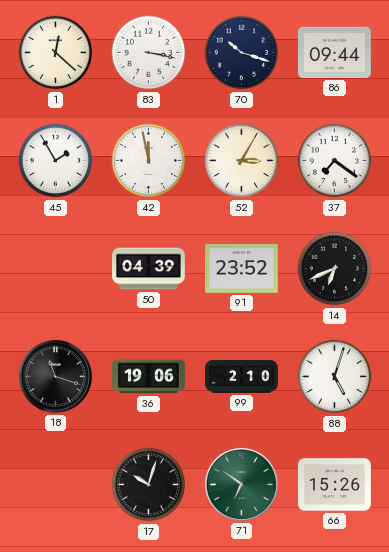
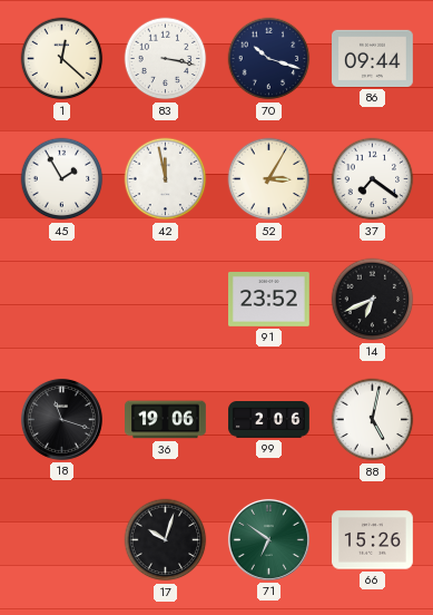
50: 04:39 -> none (149, 269)
99: 2:10 -> 2:06 (269, 420)
88: 5:03 -> 5:02 (373, 420)
